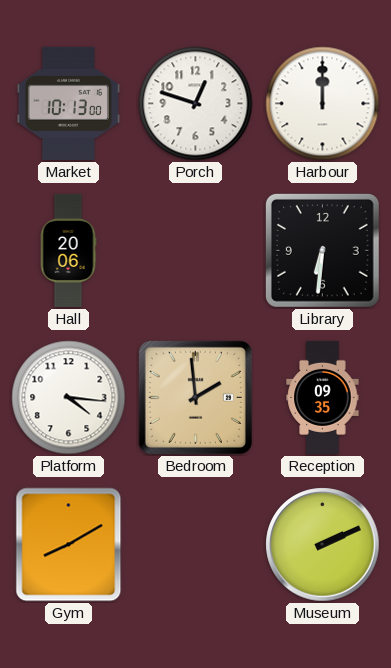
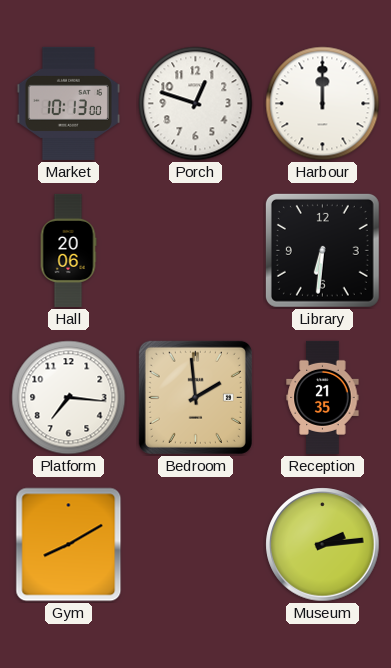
Platform: 4:16 -> 7:16 (69, 398)
Reception: 09:35 -> 21:35 (323, 397)
Museum: 2:11 -> 2:14 (323, 545)
